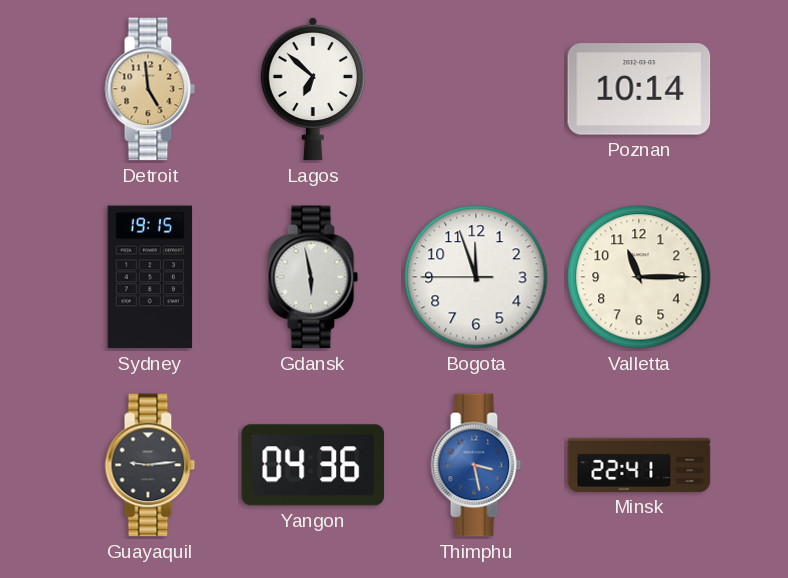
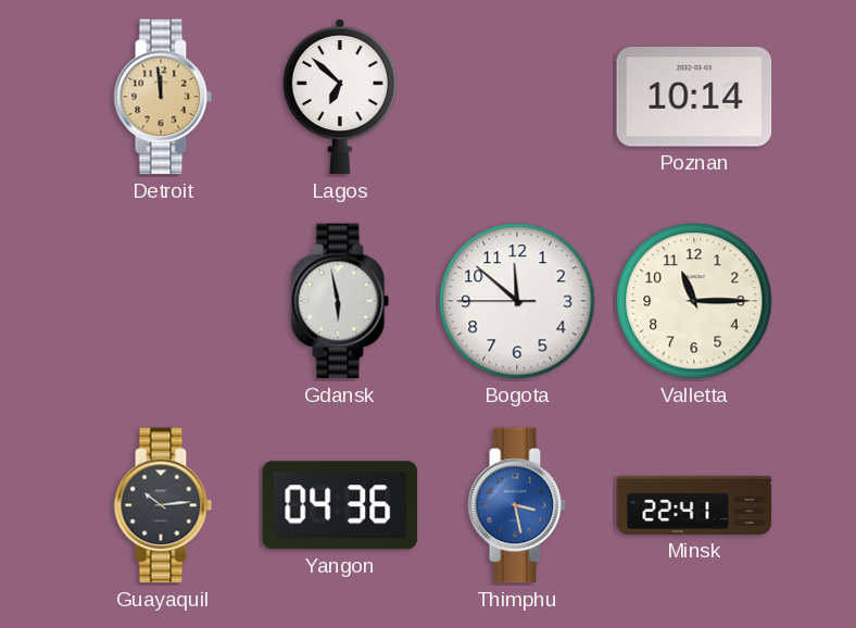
Detroit: 4:59 -> 11:59 (163, 97)
Sydney: 19:15 -> none (150, 277)
Bogota: 11:56 -> 11:51 (517, 301)
Guayaquil: 9:14 -> 10:14 (163, 505)
